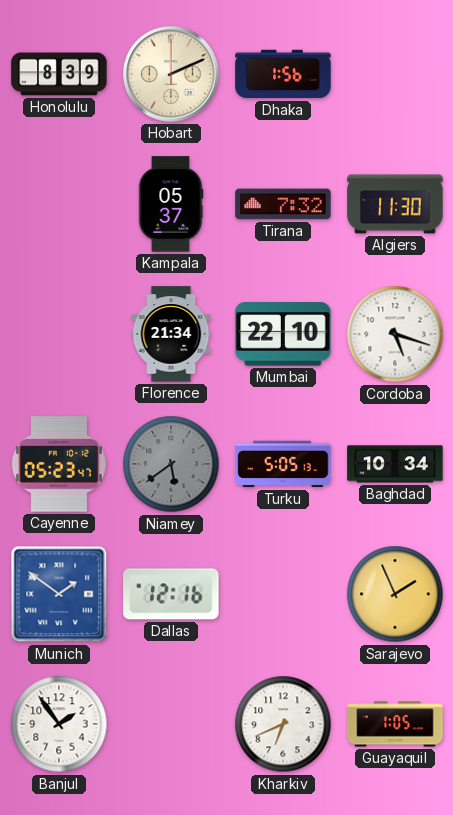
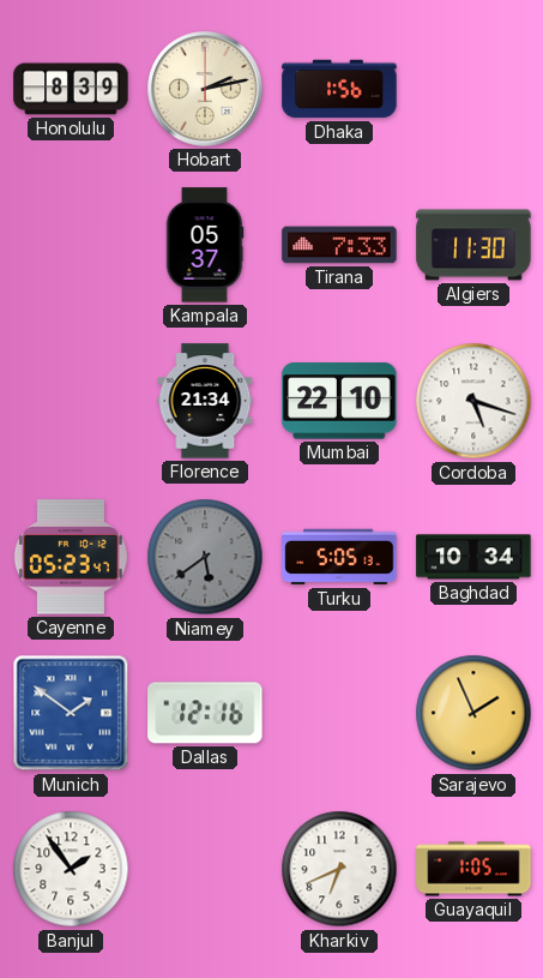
Hobart: 2:11 -> 2:13 (205, 89)
Tirana: 7:32 -> 7:33 (339, 245)
